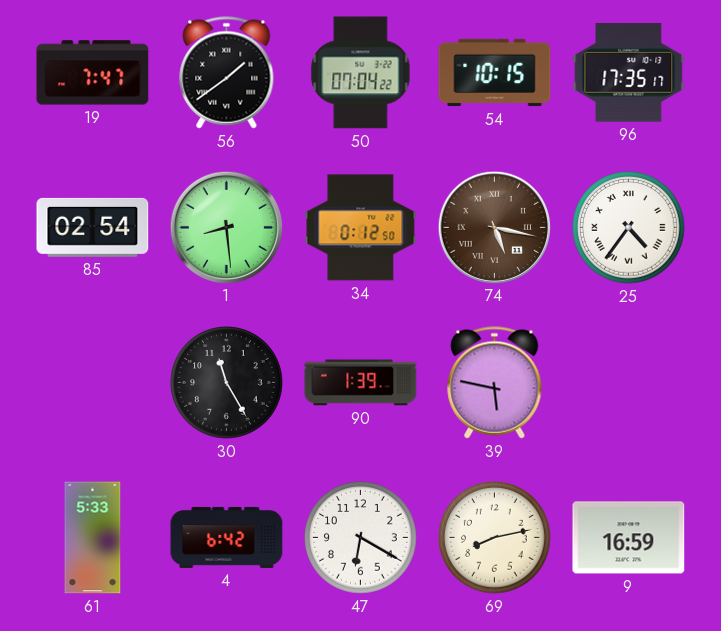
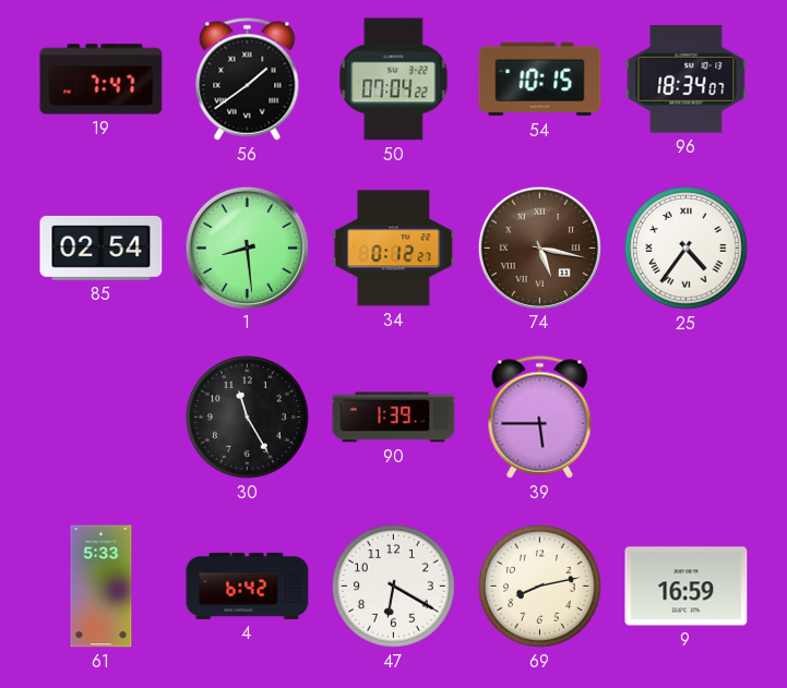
96: 17:35 -> 18:34 (687, 80)
34: 0:12:50 -> 0:12:27 (394, 249)
39: 5:47 -> 5:45 (540, 418)
